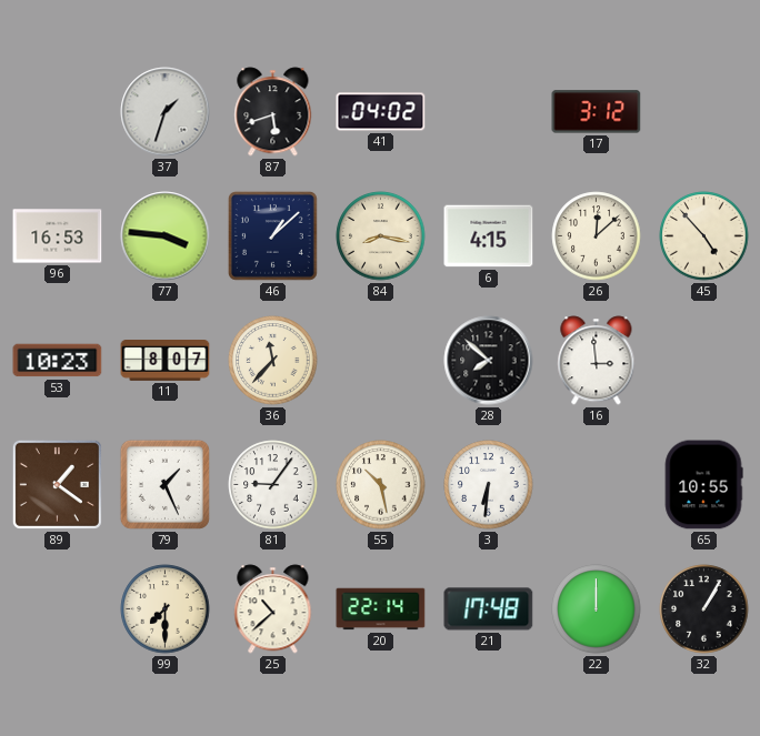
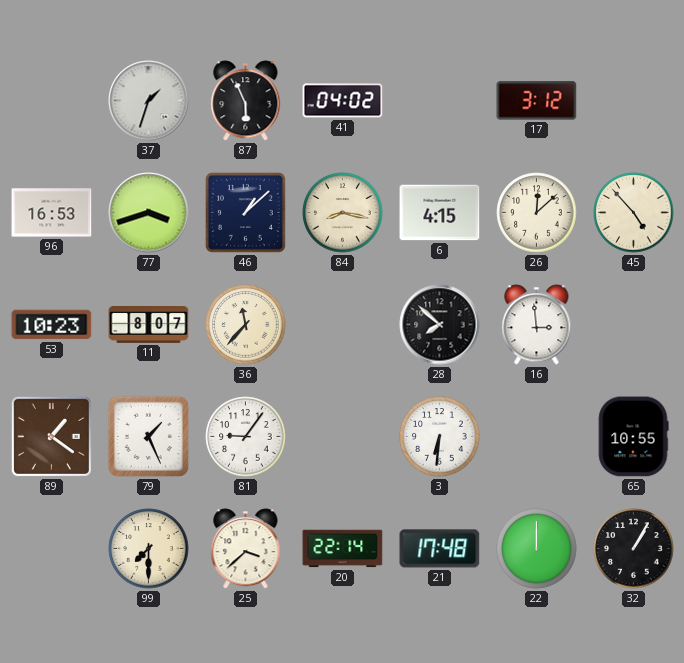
87: 5:42 -> 5:56 (246, 101)
77: 3:46 -> 3:42 (149, 213)
55: 10:28 -> none (381, 485)
25: 10:38 -> 3:38 (246, 549)
